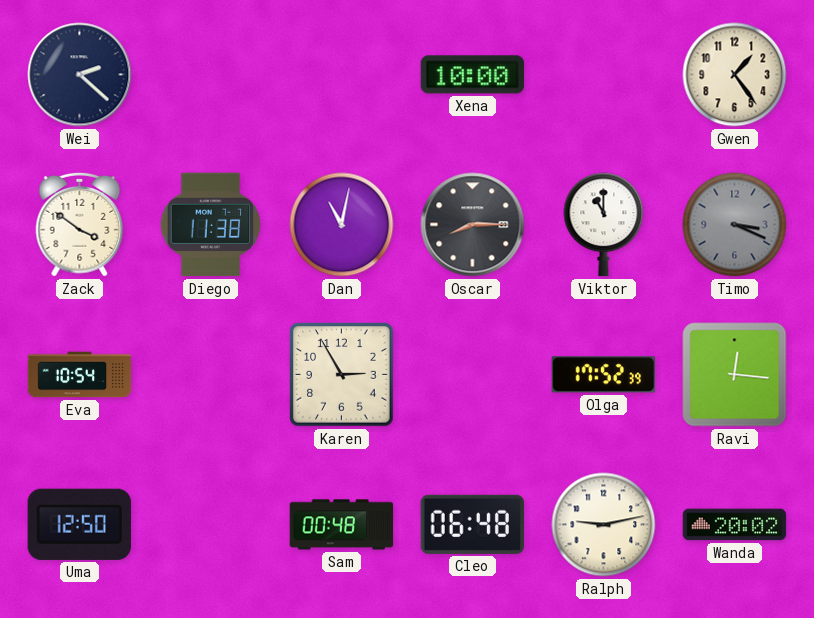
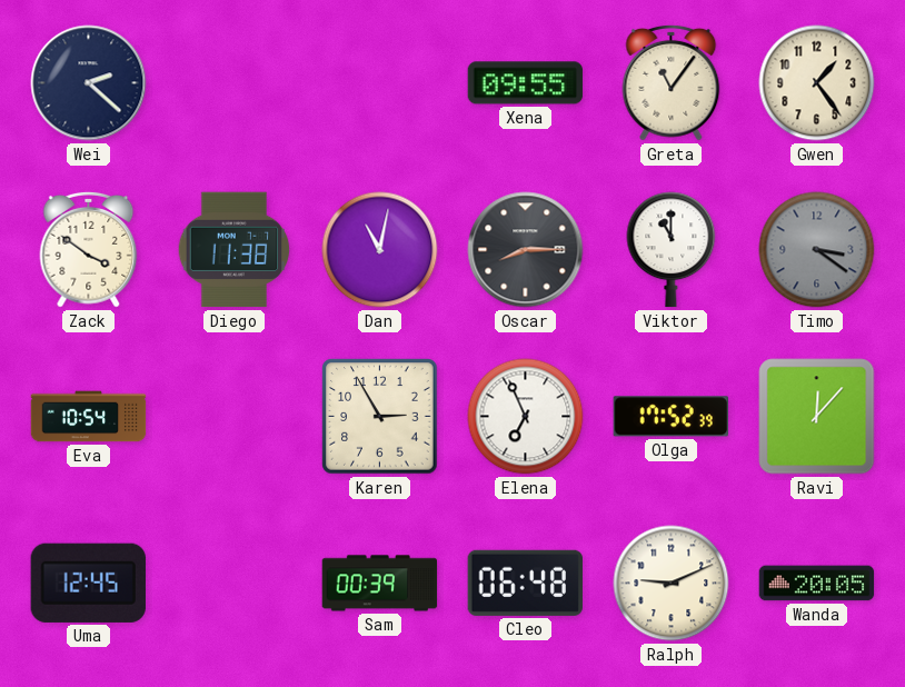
Xena: 10:00 -> 09:55 (526, 83)
Greta: none -> 11:06 (672, 82)
Timo: 3:19 -> 3:21 (817, 250)
Elena: none -> 6:56 (526, 417)
Ravi: 12:16 -> 12:07 (817, 417)
Uma: 12:50 -> 12:45 (88, 583)
Sam: 00:48 -> 00:39 (380, 584)
Ralph: 9:13 -> 9:11 (672, 584)
Wanda: 20:02 -> 20:05 (817, 584)
